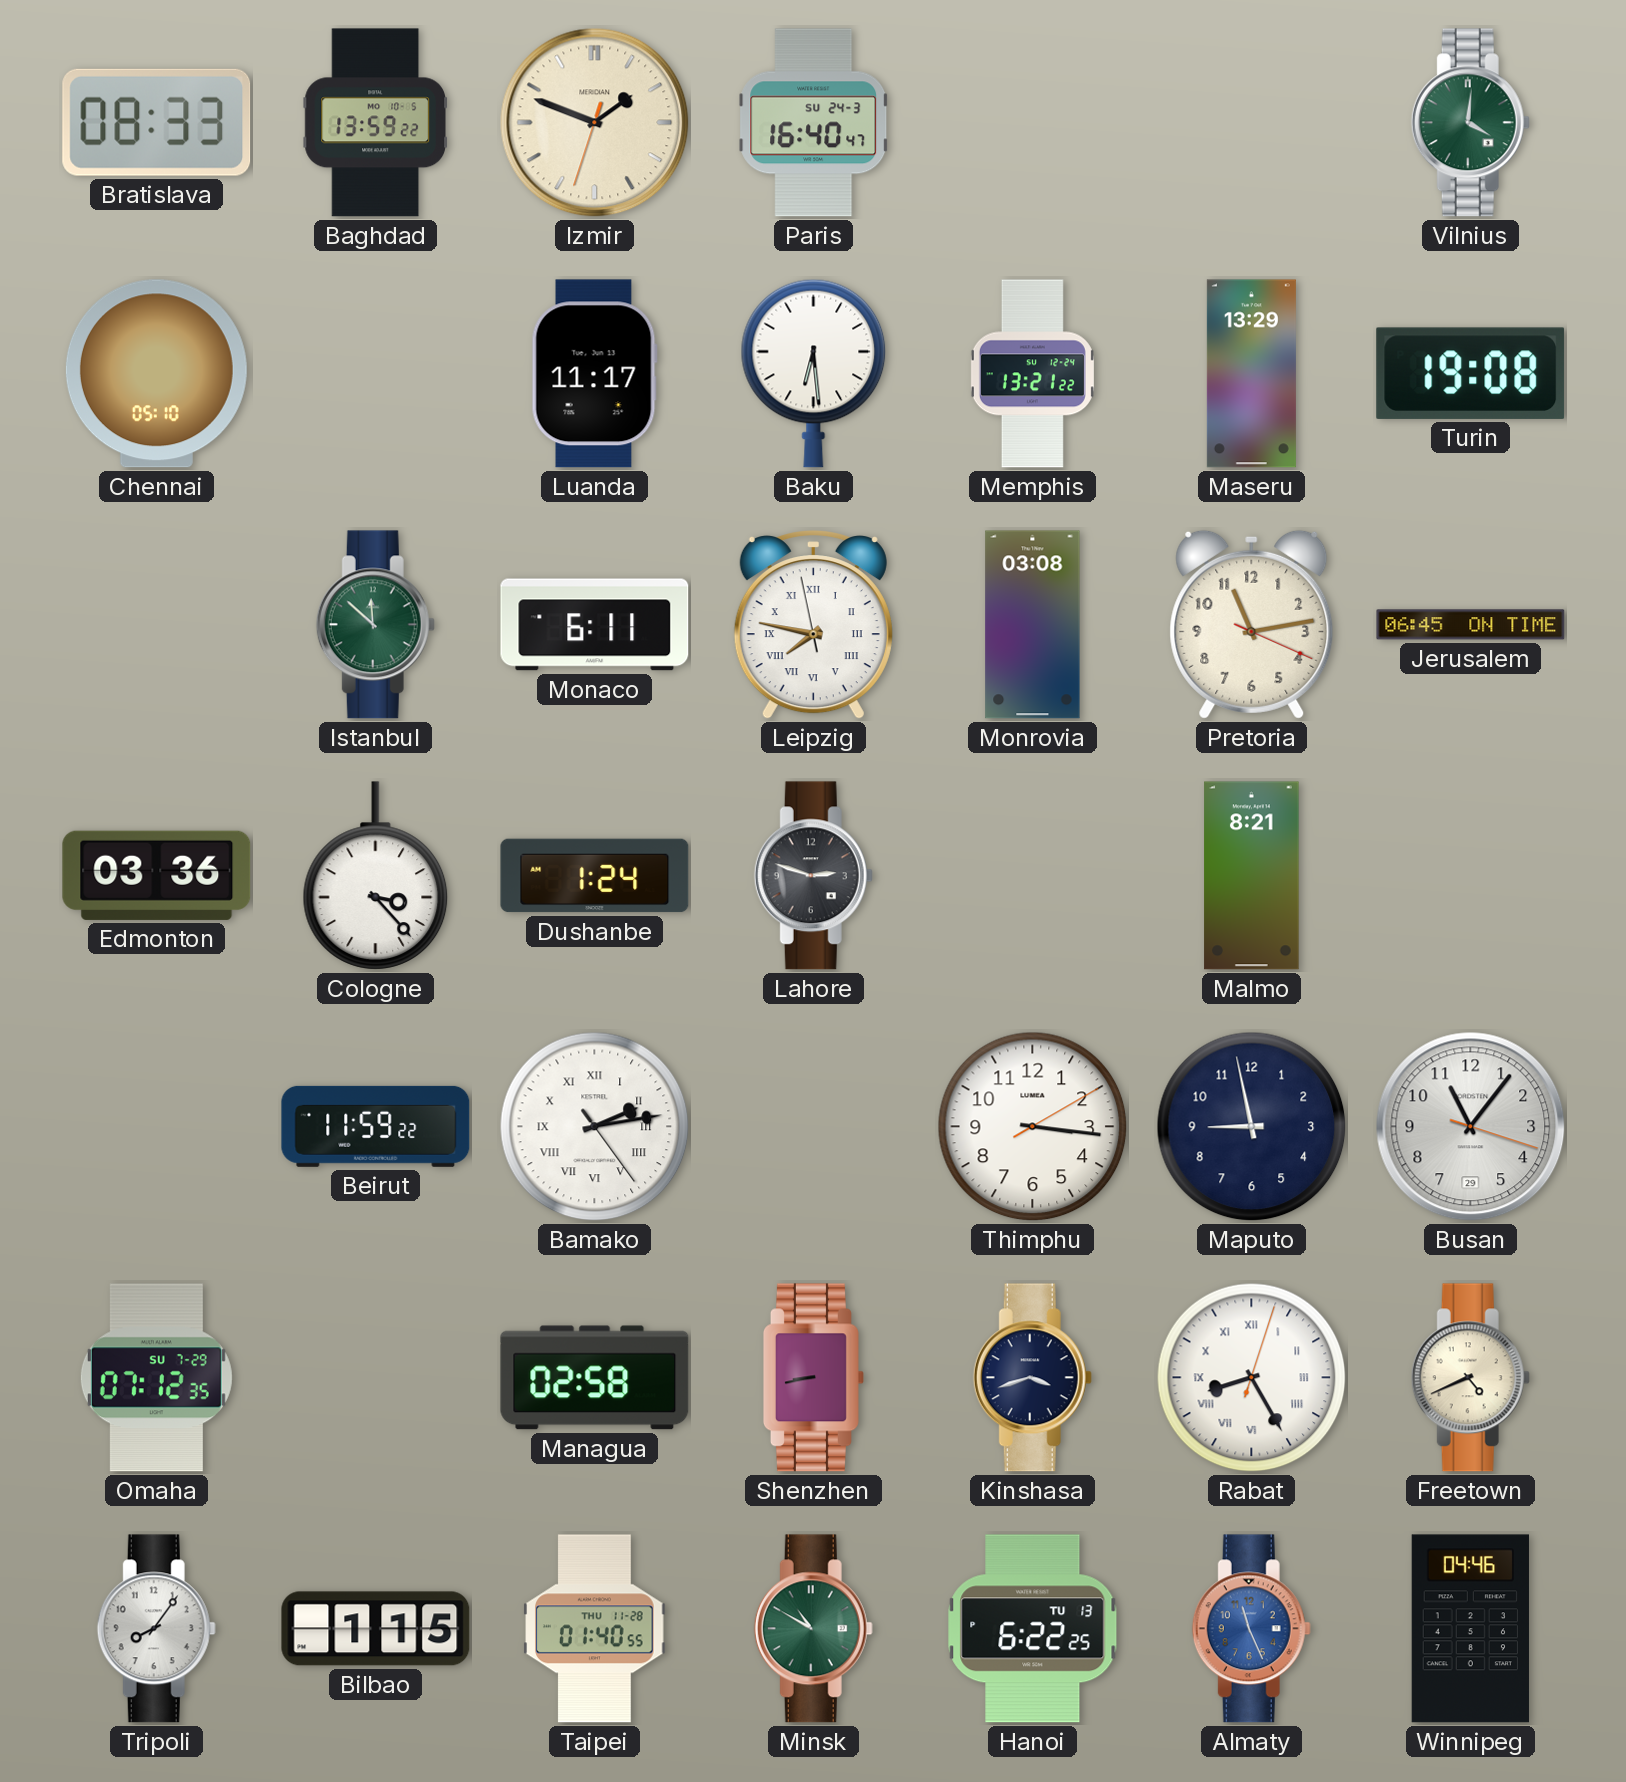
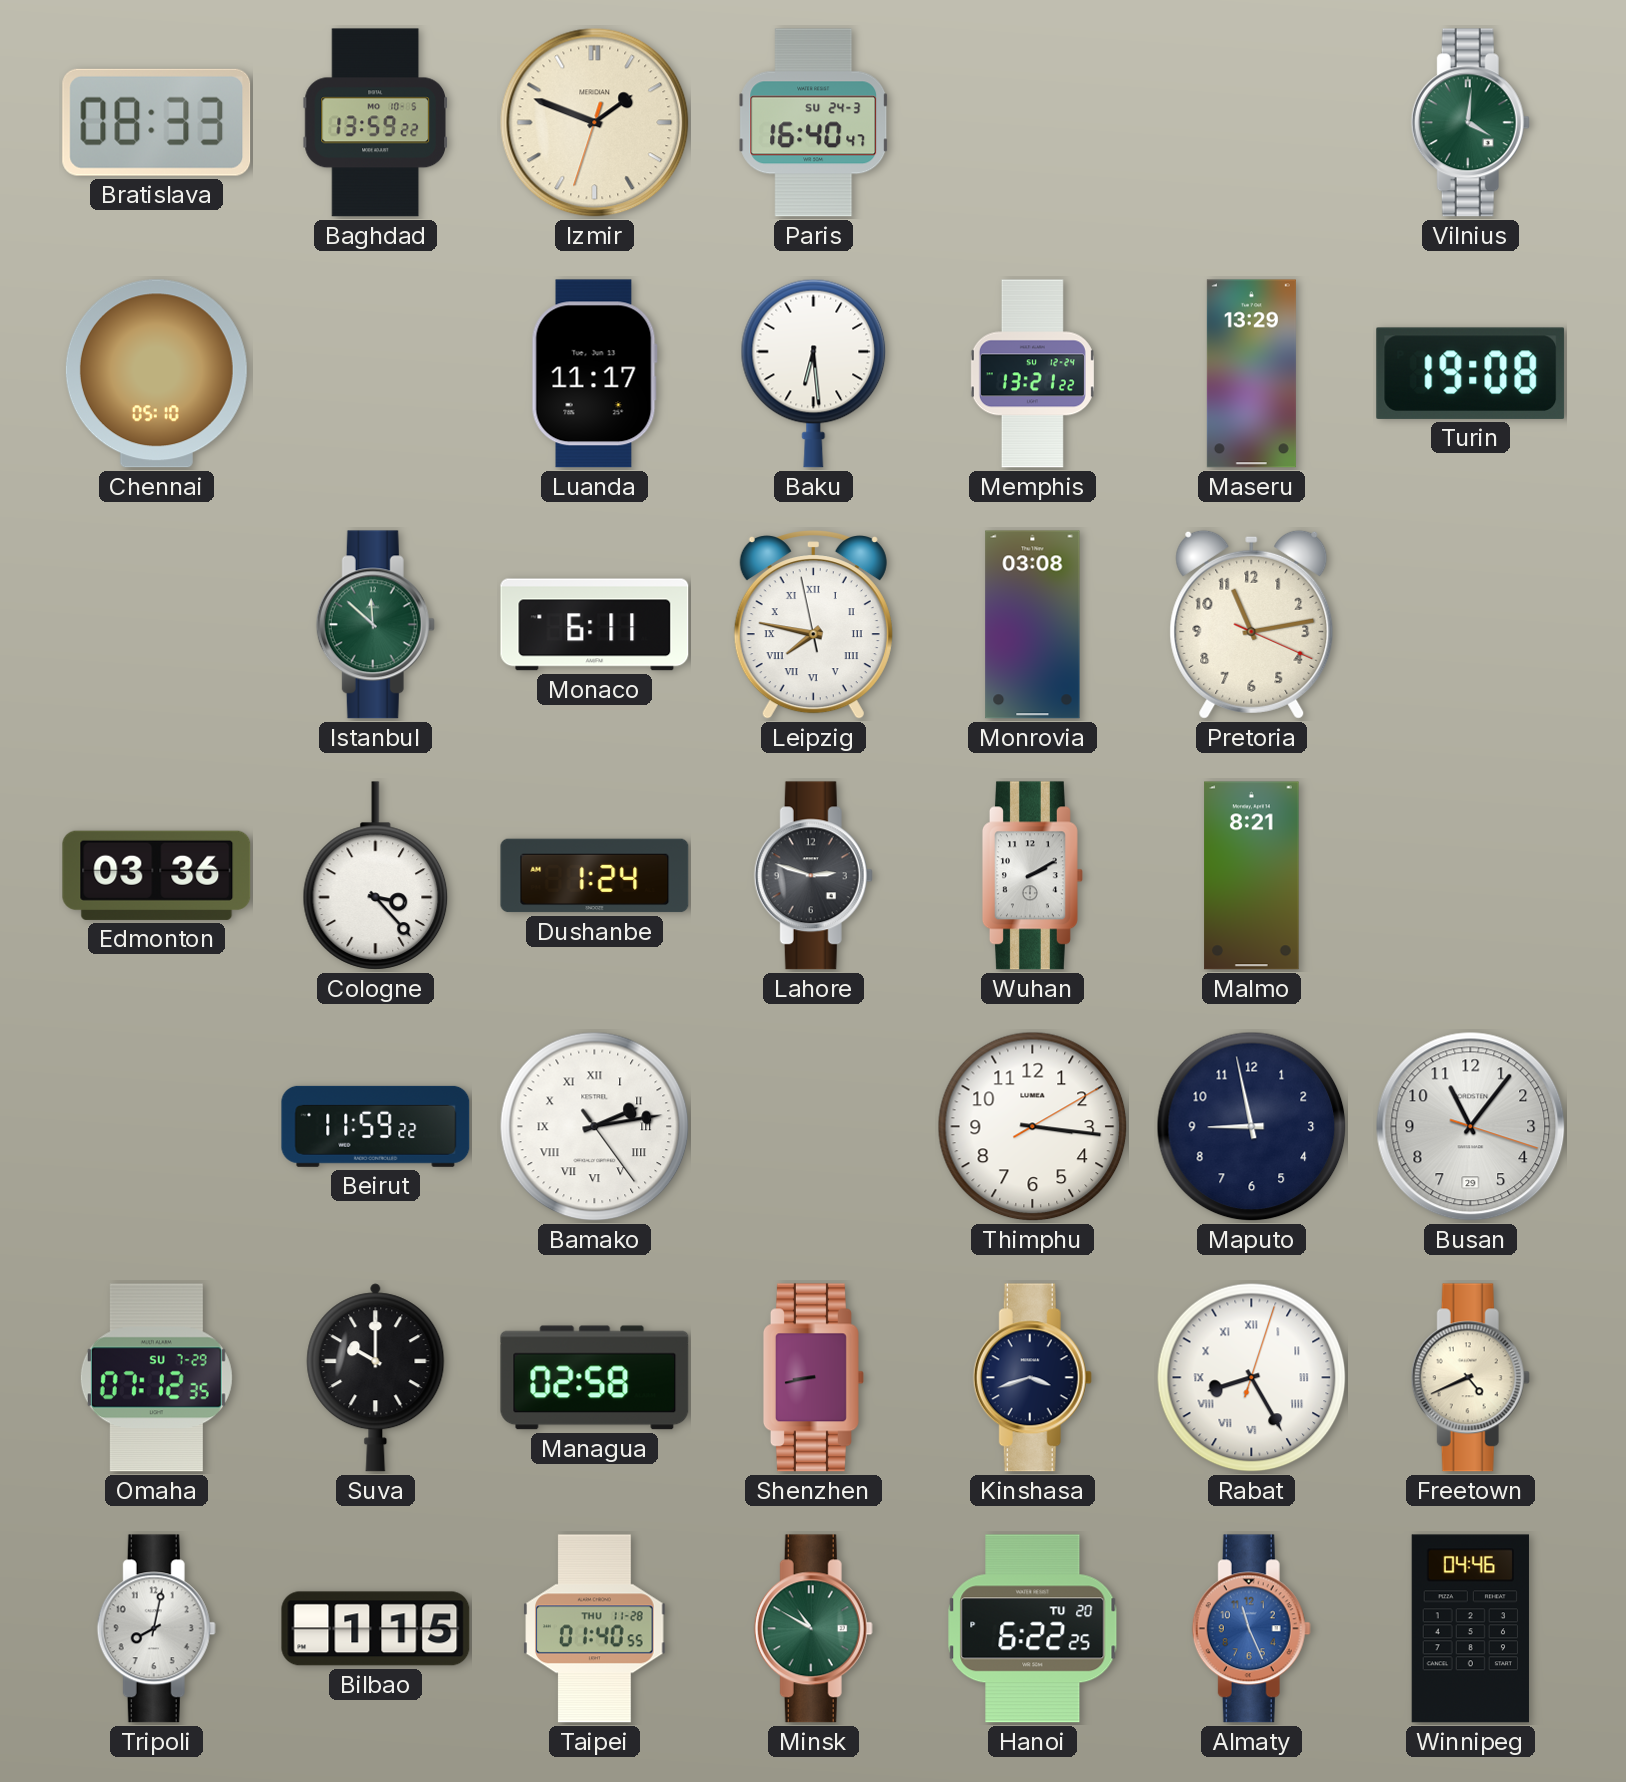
Jerusalem: 06:45 -> none (1471, 625)
Wuhan: none -> 2:10 (1032, 876)
Suva: none -> 10:00 (376, 1378)
Tripoli: 8:06 -> 8:02 (156, 1629)
Hanoi date: TU 13 -> TU 20 (1033, 1629)
